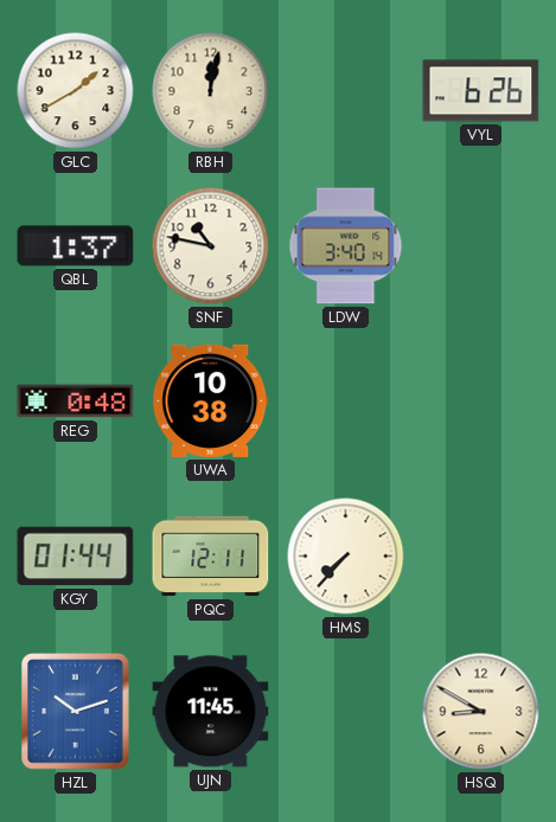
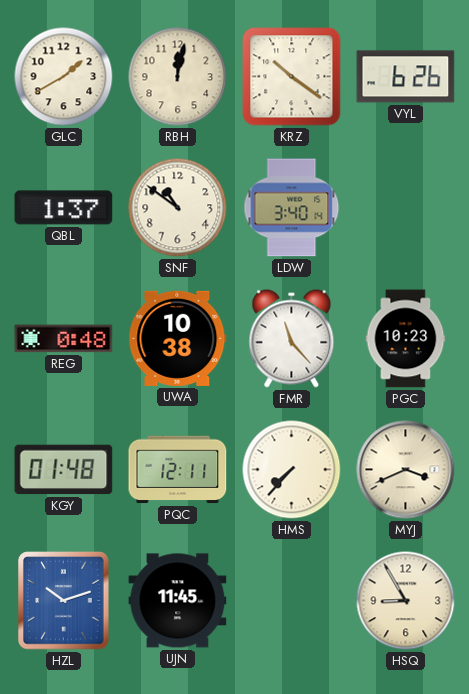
KRZ: none -> 10:21 (292, 77)
SNF: 10:47 -> 10:51 (178, 208)
FMR: none -> 11:23 (292, 339)
PGC: none -> 10:23 (406, 339)
KGY: 01:44 -> 01:48 (64, 470)
MYJ: none -> 3:41 (406, 470)
HSQ: 8:50 -> 8:55 (406, 601)
